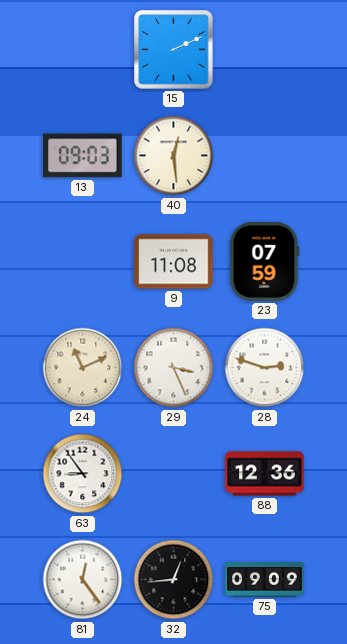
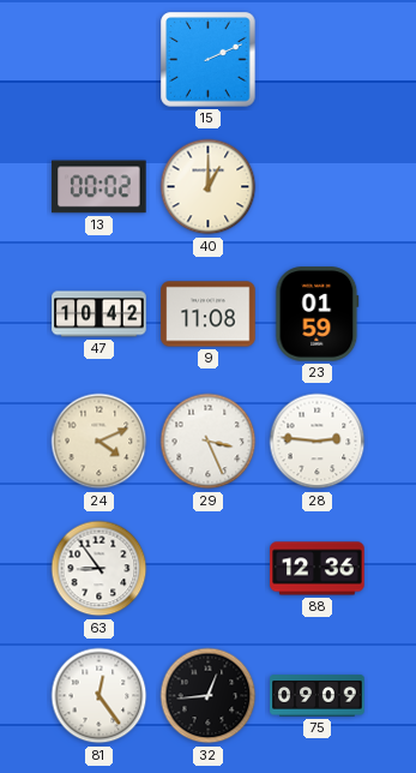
13: 09:03 -> 00:02 (100, 187)
40: 12:29 -> 1:00 (209, 187)
47: none -> 10:42 (100, 314)
23: 07:59 -> 01:59 (318, 314)
24: 11:11 -> 4:11 (100, 442)
28: 2:48 -> 2:46 (318, 442)
